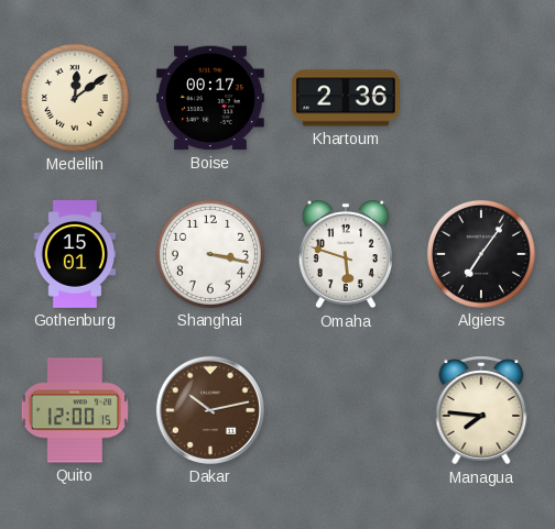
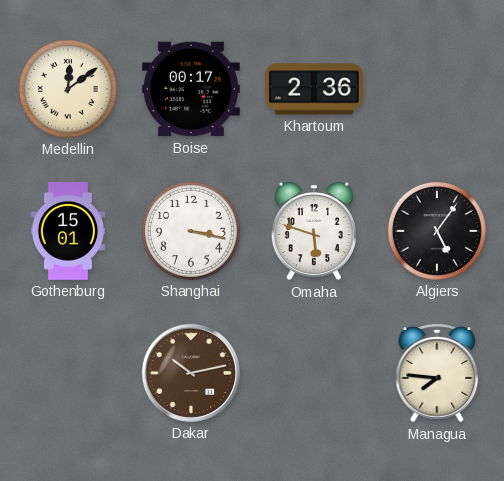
Algiers: 7:06 -> 5:06 (437, 231)
Quito: 12:00 -> none (75, 410)
